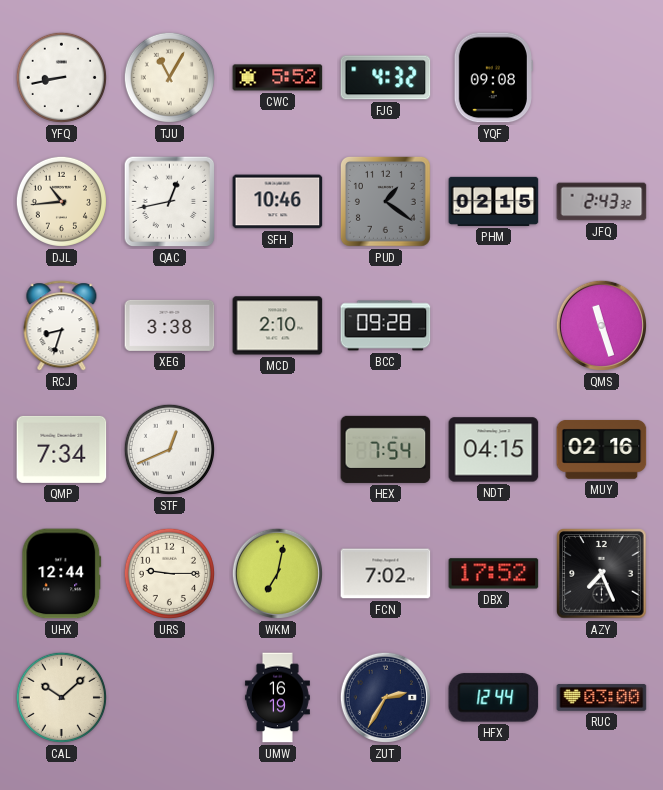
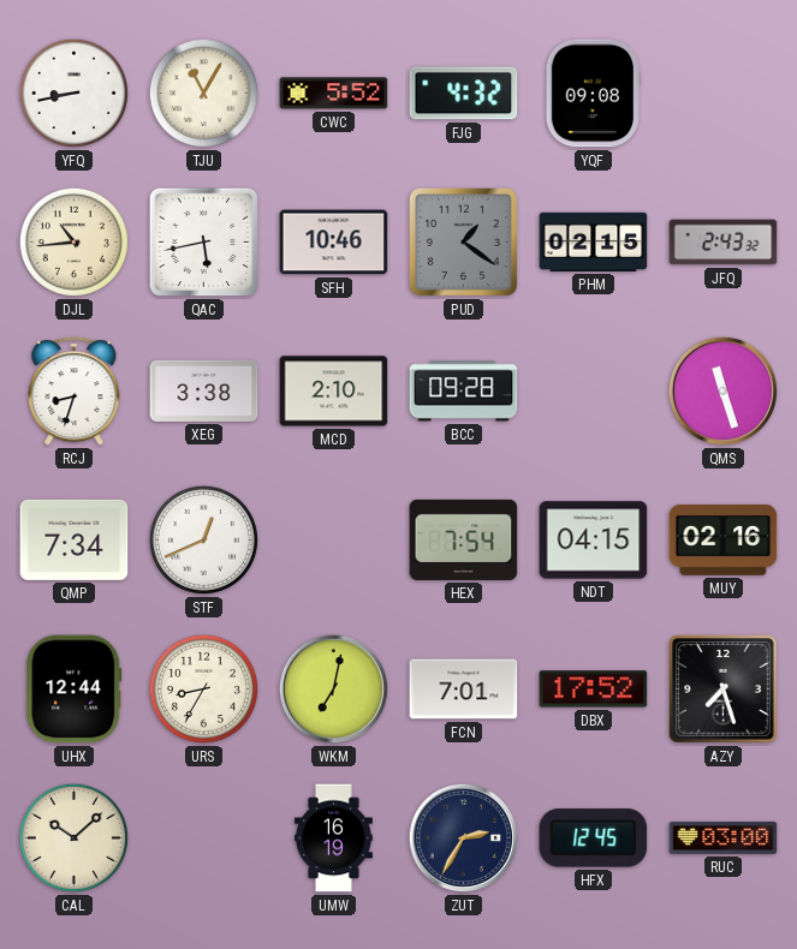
QAC: 12:43 -> 5:43 (204, 243)
URS: 9:15 -> 8:35 (203, 688)
FCN: 7:02 -> 7:01 (464, 690)
AZY: 7:26 -> 7:27 (724, 690)
HFX: 12:44 -> 12:45 (594, 838)
